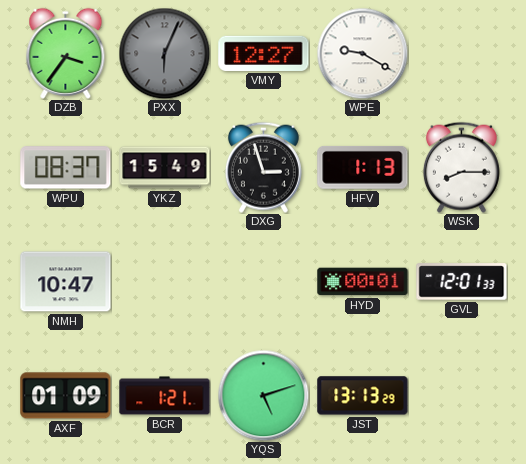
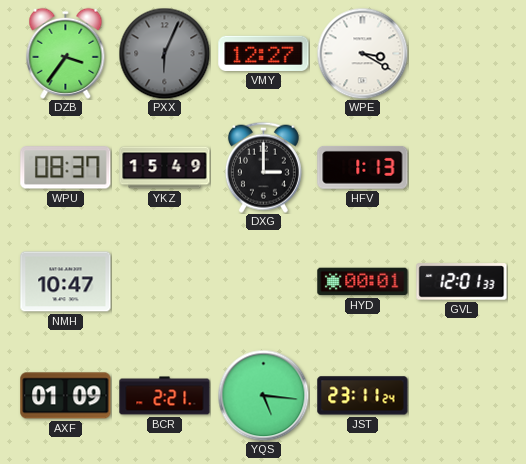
WPE: 9:20 -> 3:20 (362, 53)
DXG: 2:57 -> 3:00 (263, 167)
WSK: 8:15 -> none (461, 167)
BCR: 1:21 -> 2:21 (165, 396)
YQS: 5:12 -> 5:16 (263, 395)
JST: 13:13 -> 23:11 (363, 396)
